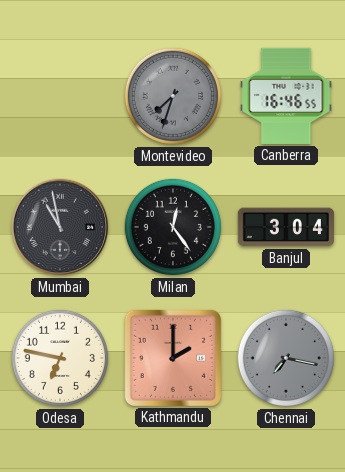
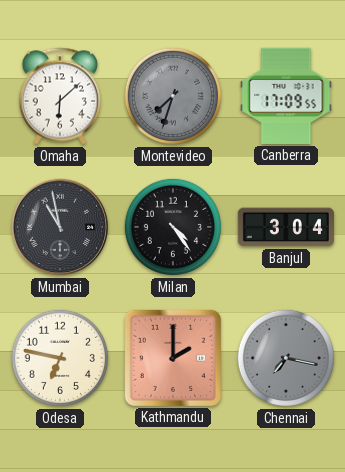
Omaha: none -> 6:08 (60, 96)
Canberra: 16:46 -> 17:09 (286, 96)
Milan: 12:24 -> 4:24 (173, 227)
